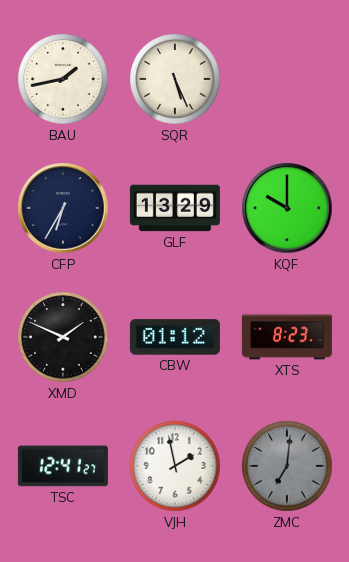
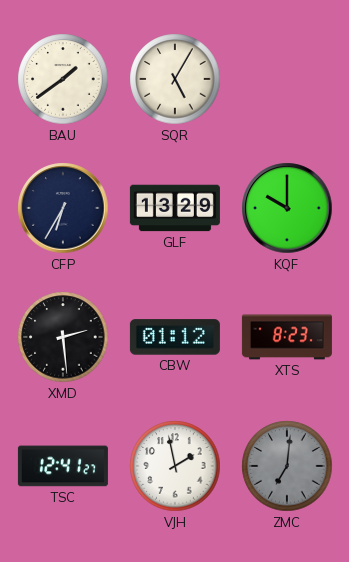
BAU: 1:43 -> 1:39 (63, 79)
SQR: 5:26 -> 5:05 (175, 79)
XMD: 1:49 -> 2:29 (63, 337)
